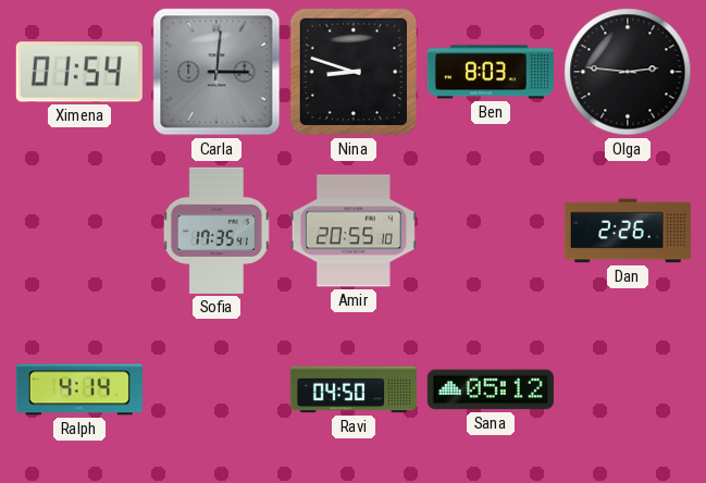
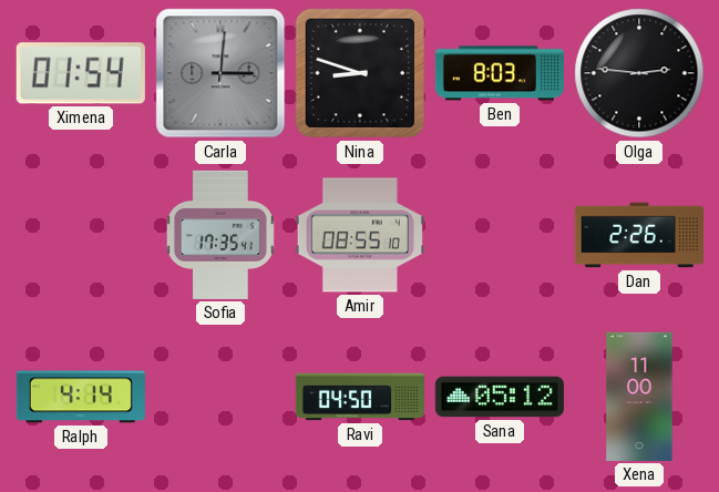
Amir: 20:55 -> 08:55 (360, 235)
Xena: none -> 11:00 (639, 397)
